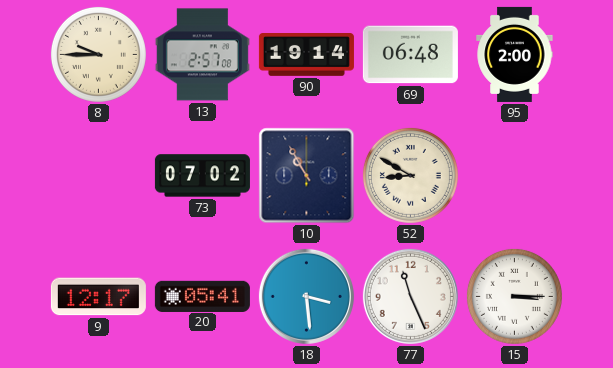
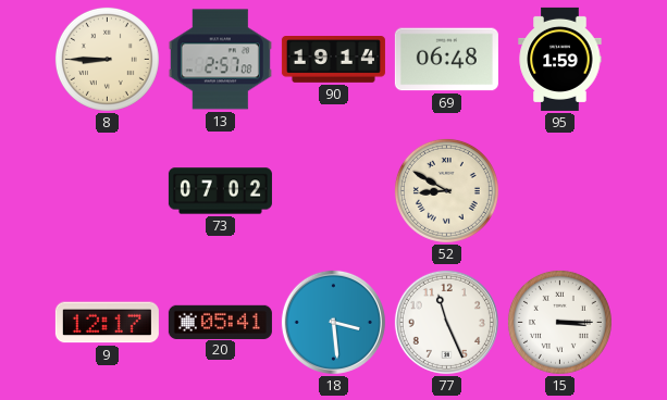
8: 9:45 -> 8:45 (107, 59)
95: 2:00 -> 1:59 (560, 59)
10: 10:55 -> none (307, 176)
